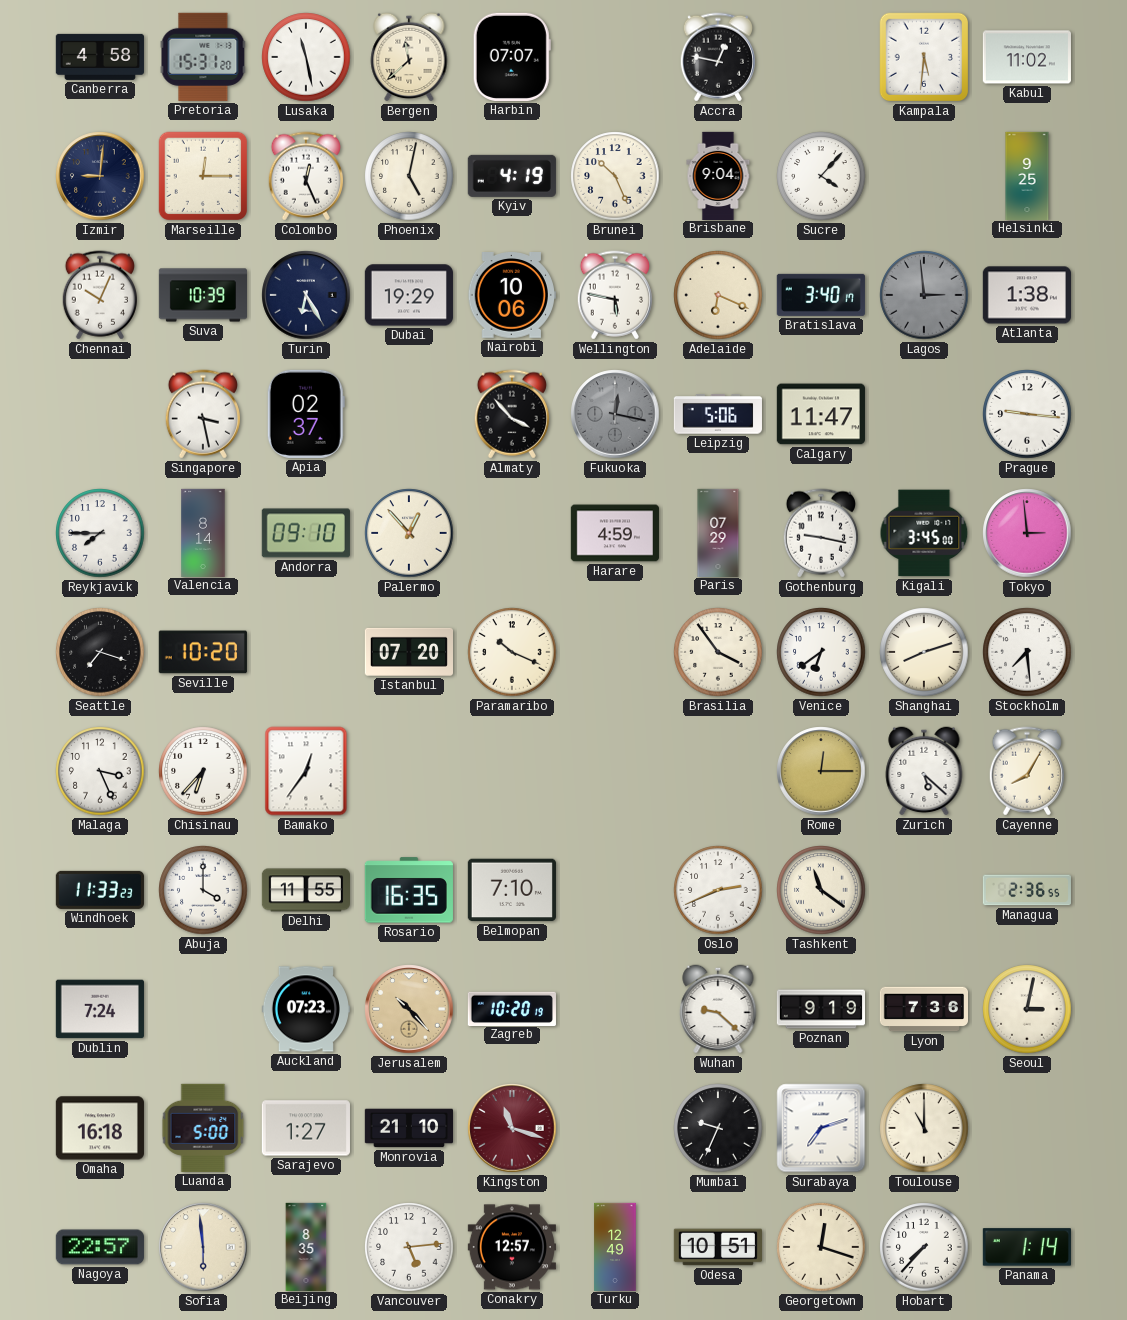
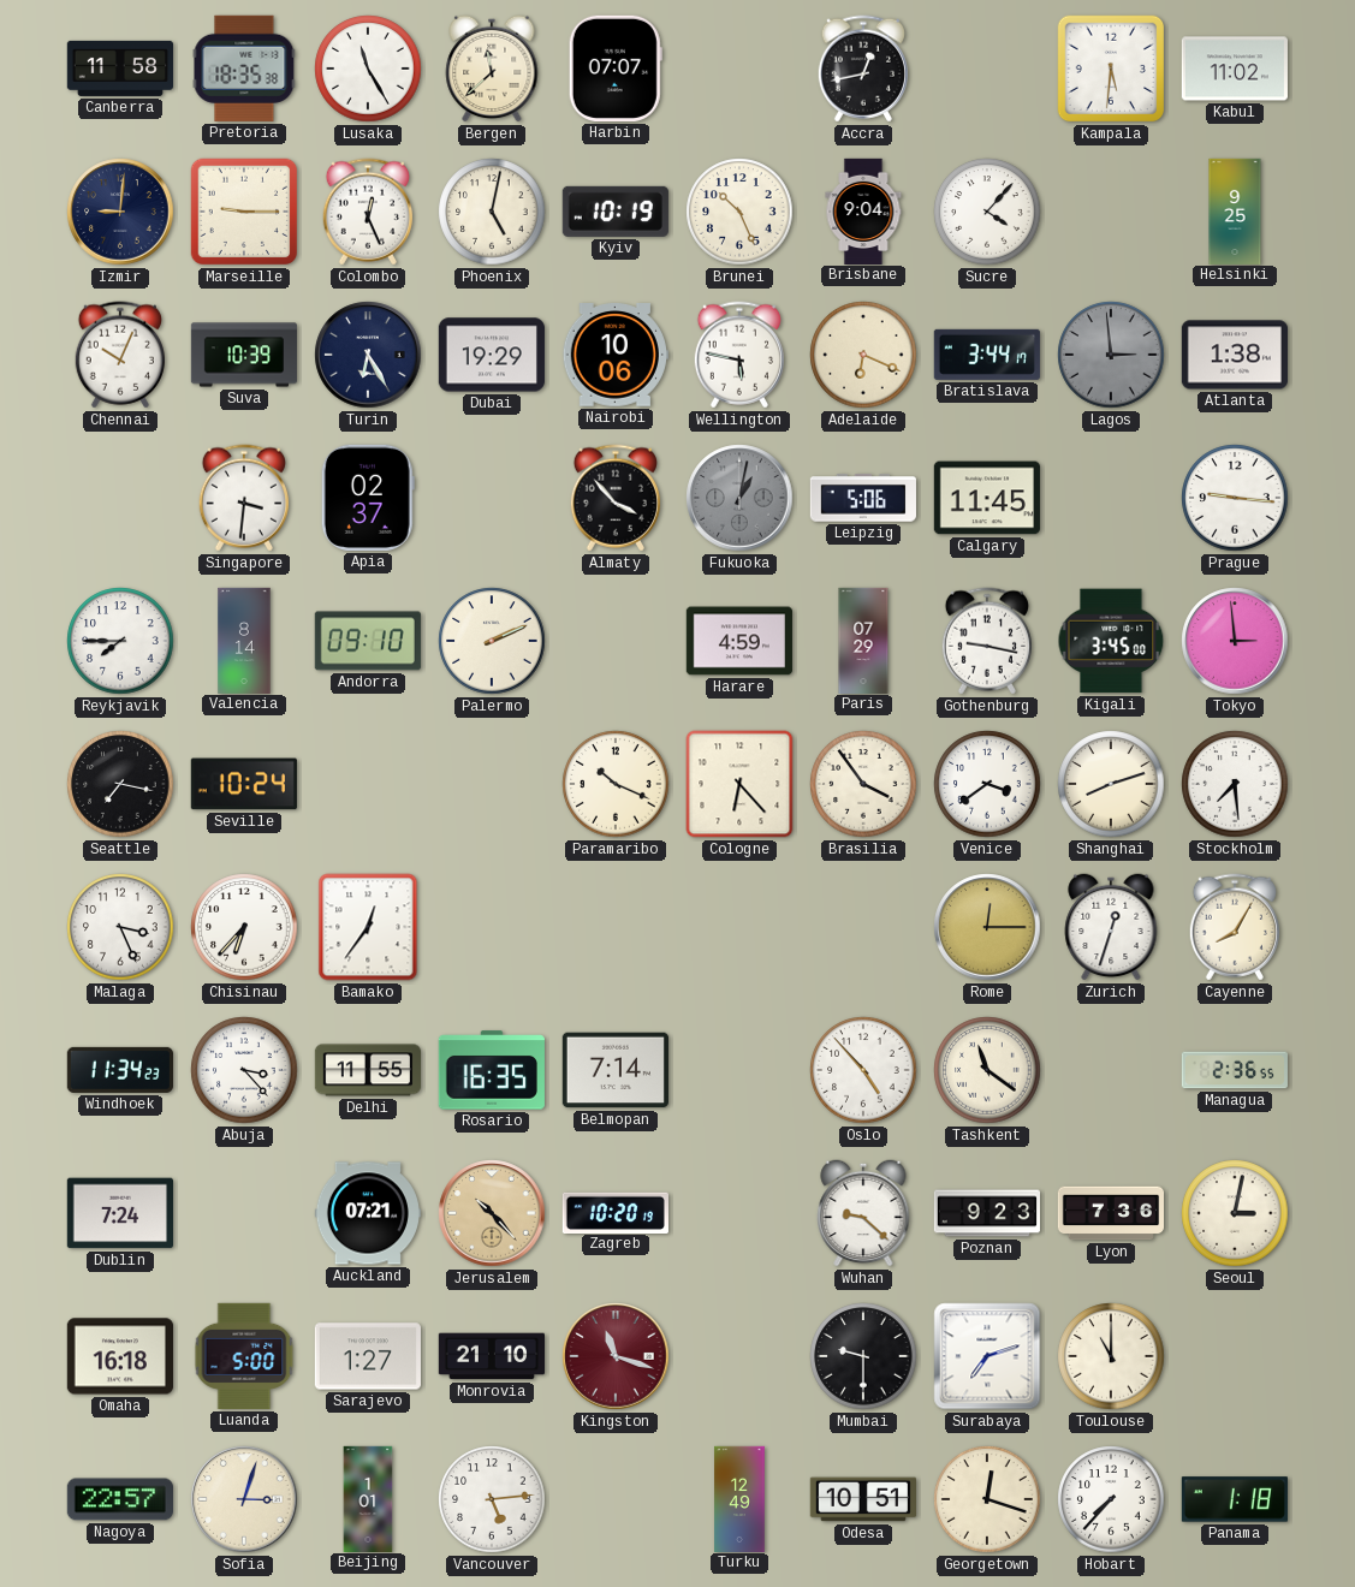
Canberra: 4:58 -> 11:58 (120, 69)
Pretoria: 15:31 -> 18:35 (244, 69)
Lusaka: 11:28 -> 11:25 (368, 69)
Accra: 12:47 -> 12:43 (862, 69)
Marseille: 12:15 -> 9:15 (244, 212)
Kyiv: 4:19 -> 10:19 (616, 212)
Bratislava: 3:40 -> 3:44 (987, 355)
Singapore: 3:28 -> 3:31 (243, 498)
Fukuoka: 12:17 -> 1:02 (739, 498)
Calgary: 11:47 -> 11:45 (987, 498)
Palermo: 12:53 -> 2:11 (492, 641)
Seattle: 7:18 -> 7:17 (120, 784)
Seville: 10:20 -> 10:24 (244, 784)
Istanbul: 07:20 -> none (408, 652)
Cologne: none -> 6:23 (739, 784)
Venice: 6:39 -> 3:39 (987, 784)
Zurich: 5:22 -> 12:33 (1111, 927)
Windhoek: 11:33 -> 11:34 (120, 1070)
Abuja: 4:00 -> 3:23 (244, 1070)
Belmopan: 7:10 -> 7:14 (616, 1070)
Oslo: 2:41 -> 4:53 (863, 1070)
Auckland: 07:23 -> 07:21 (367, 1213)
Poznan: 9:19 -> 9:23 (986, 1213)
Mumbai: 9:34 -> 9:30 (863, 1356)
Sofia: 5:59 -> 3:03 (244, 1499)
Beijing: 8:35 -> 1:01 (368, 1498)
Conakry: 12:57 -> none (512, 1247)
Panama: 1:14 -> 1:18 (1235, 1499)
